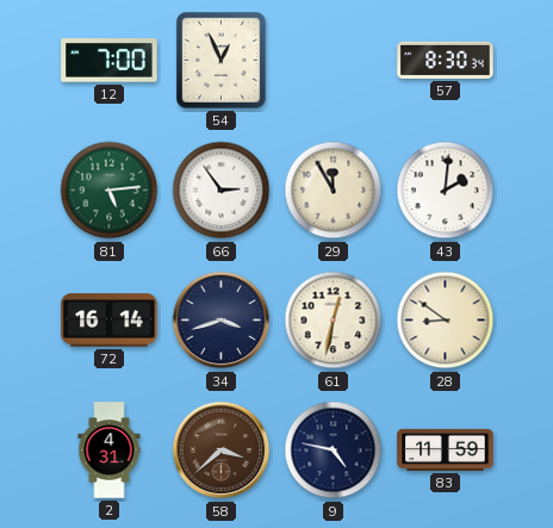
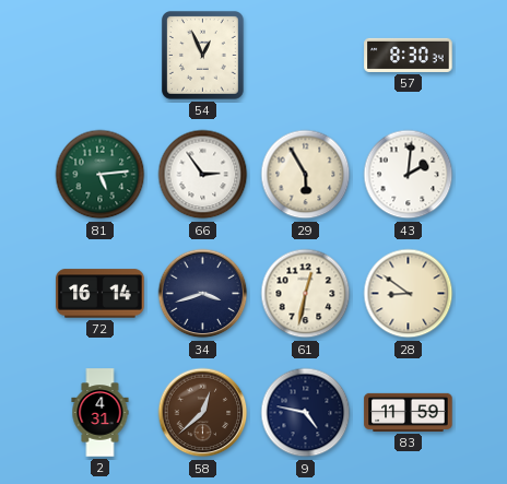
12: 7:00 -> none (110, 61)
29: 11:55 -> 5:55 (306, 175)
58: 3:38 -> 12:38 (203, 413)
